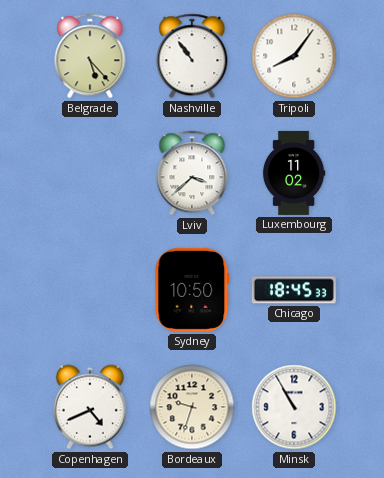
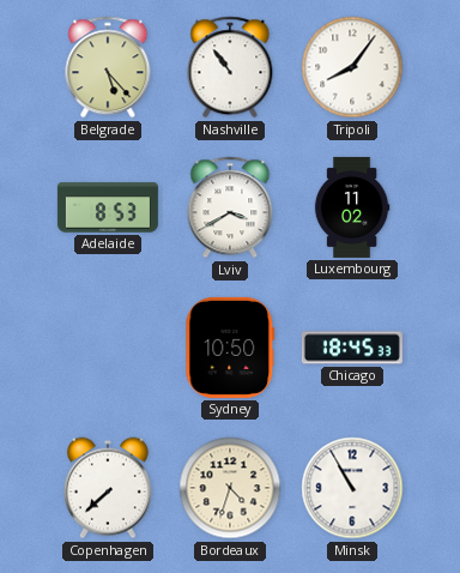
Adelaide: none -> 8:53 (108, 207)
Lviv: 3:38 -> 3:40 (230, 207)
Copenhagen: 4:41 -> 7:38 (108, 488)
Bordeaux: 9:33 -> 4:33 (230, 488)
